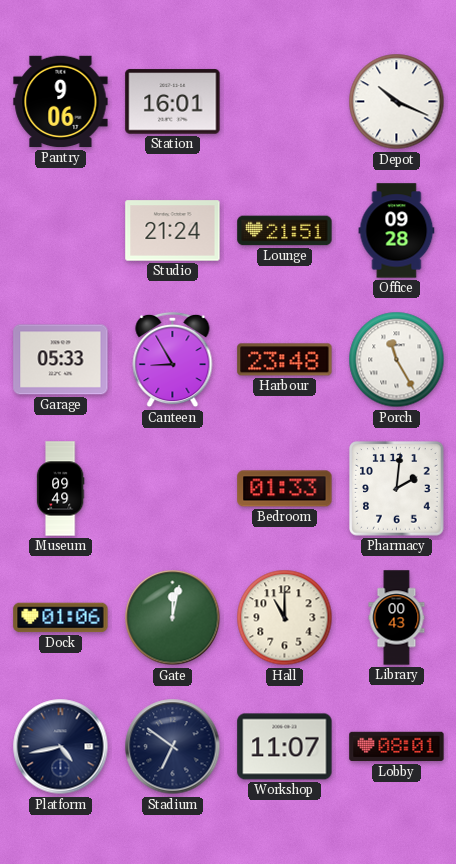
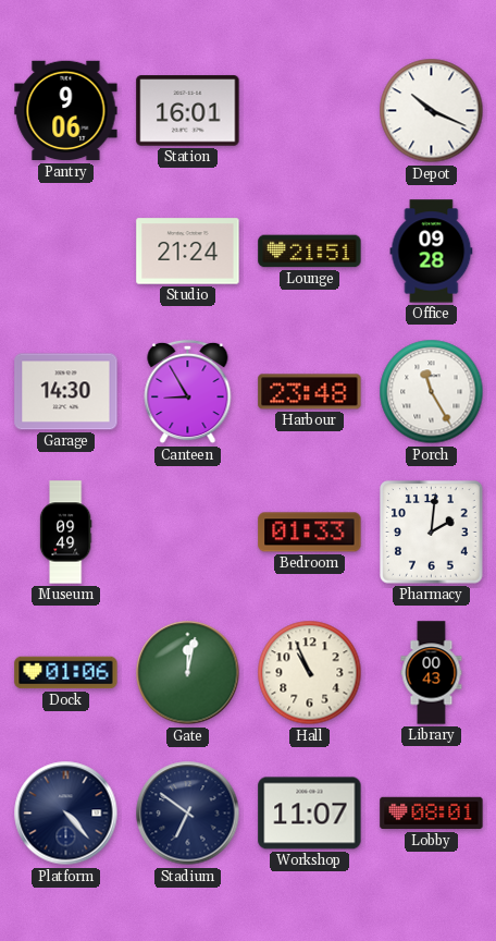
Garage: 05:33 -> 14:30 (66, 392)
Hall: 11:00 -> 10:56 (310, 673)
Platform: 4:43 -> 4:23 (66, 814)
